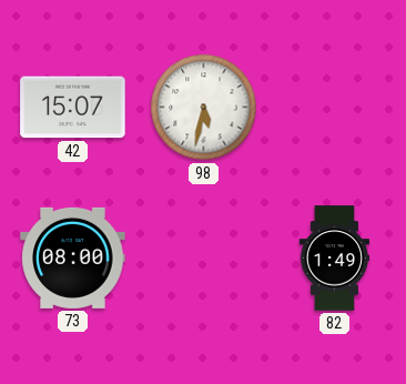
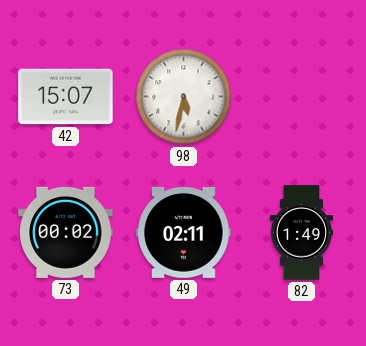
73: 08:00 -> 00:02 (66, 232)
49: none -> 02:11 (184, 232)
